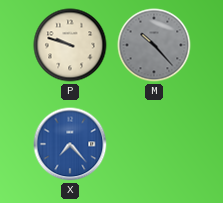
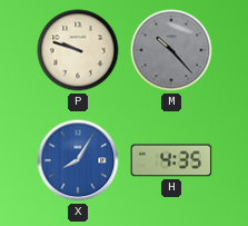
X: 7:23 -> 8:05 (78, 160)
H: none -> 4:35 (171, 160)
